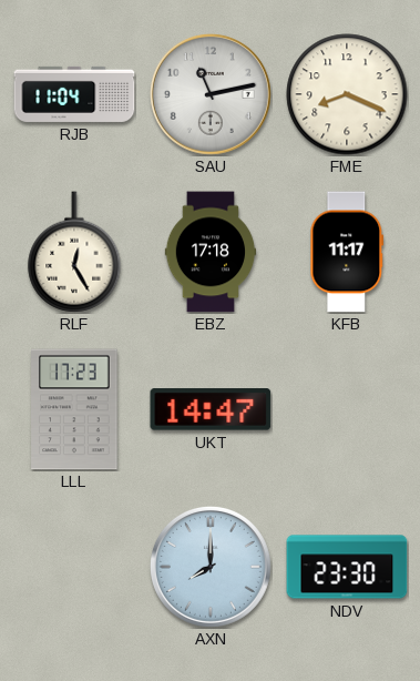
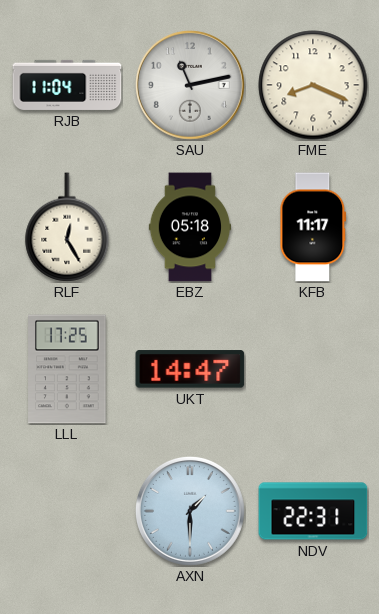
EBZ: 17:18 -> 05:18 (190, 227)
LLL: 17:23 -> 17:25 (67, 369)
AXN: 8:00 -> 1:30 (190, 511)
NDV: 23:30 -> 22:31 (313, 511)
